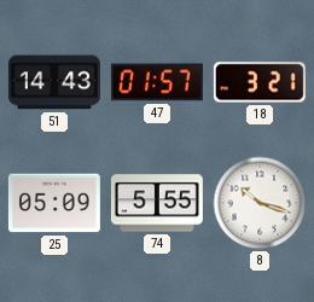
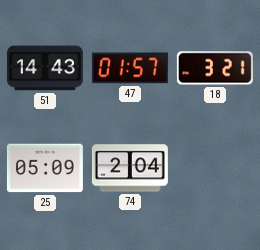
74: 5:55 -> 2:04 (130, 168)
8: 10:18 -> none (260, 203)
